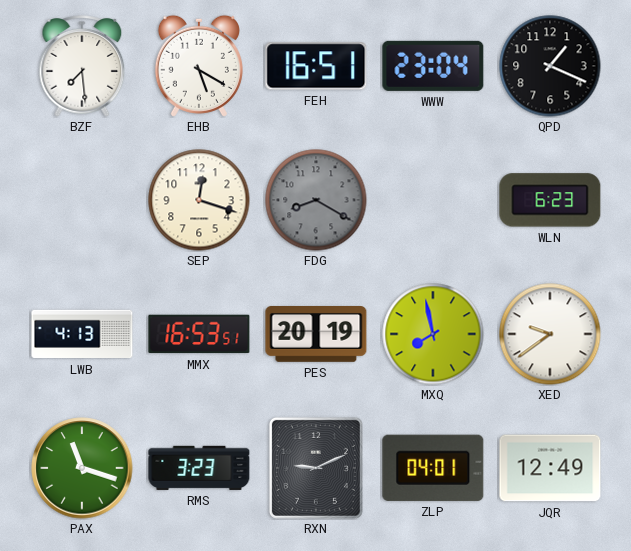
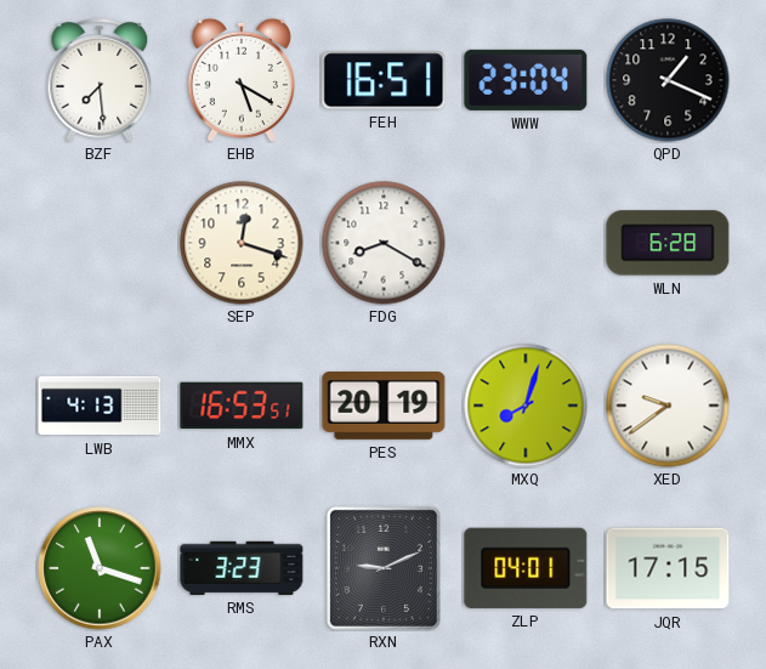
FDG dial: grey -> white (384, 243)
WLN: 6:23 -> 6:28 (668, 243)
MXQ: 7:58 -> 8:03 (526, 406)
JQR: 12:49 -> 17:15 (668, 568)
